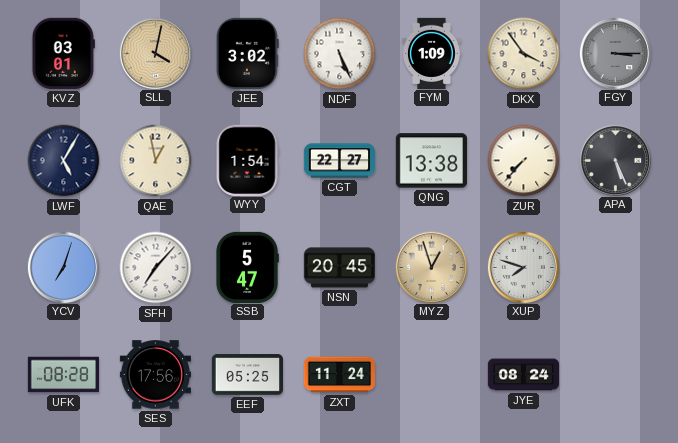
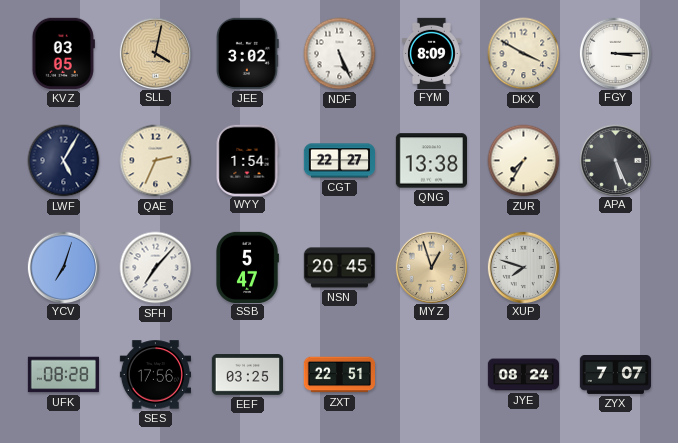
KVZ: 03:01 -> 03:05 (63, 53)
FYM: 1:09 -> 8:09 (431, 53)
DKX: 3:54 -> 3:50 (524, 54)
FGY dial: grey -> white (615, 53)
QAE: 12:58 -> 2:34 (156, 161)
ZUR: 7:37 -> 7:35 (524, 161)
EEF: 05:25 -> 03:25 (247, 375)
ZXT: 11:24 -> 22:51 (339, 375)
ZYX: none -> 7:07 (615, 374)
